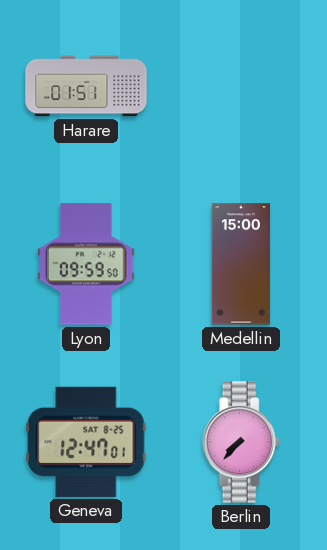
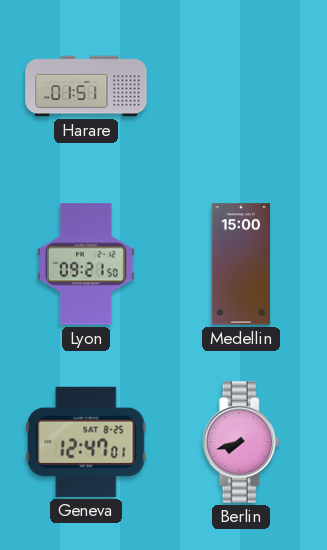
Lyon: 09:59 -> 09:21 (86, 264)
Berlin: 7:37 -> 7:42 (241, 442)
